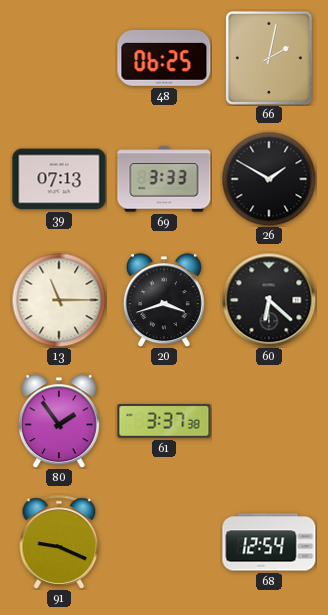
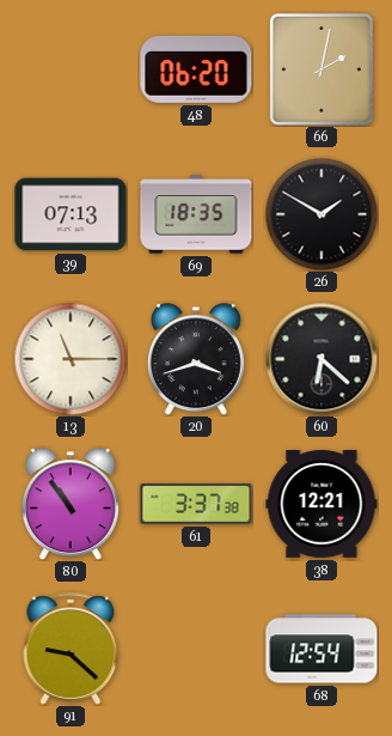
48: 06:25 -> 06:20 (196, 69)
69: 3:33 -> 18:35 (196, 214)
80: 1:54 -> 10:54 (71, 504)
38: none -> 12:21 (321, 505)
91: 9:19 -> 9:22 (71, 649)
